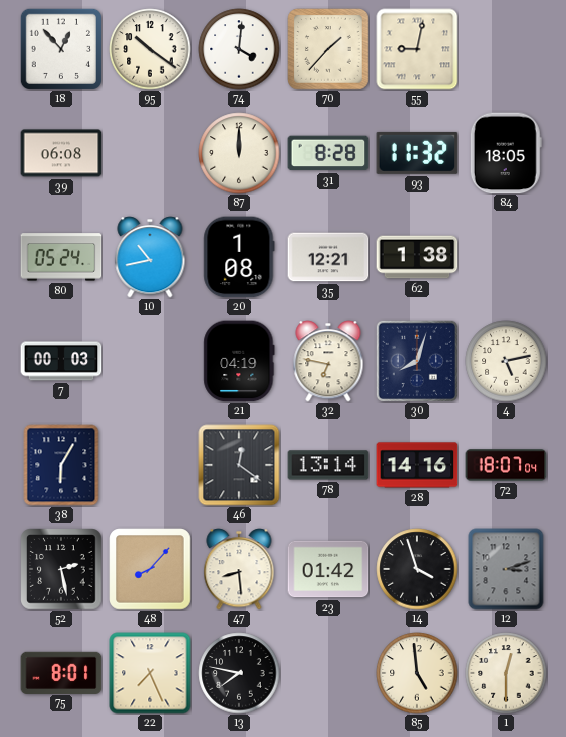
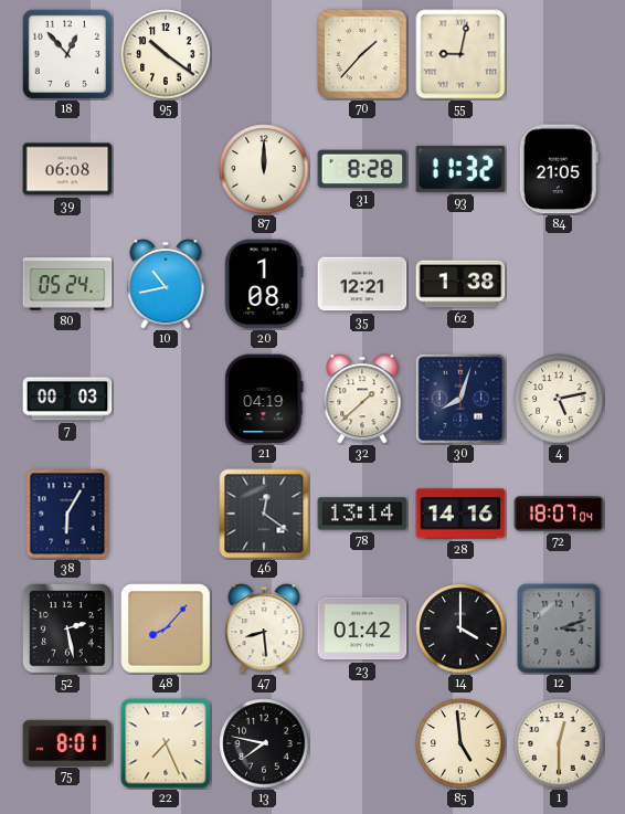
74: 4:01 -> none (239, 49)
84: 18:05 -> 21:05 (559, 169)
32: 6:47 -> 1:38 (362, 399)
14: 3:57 -> 4:00 (460, 628)
